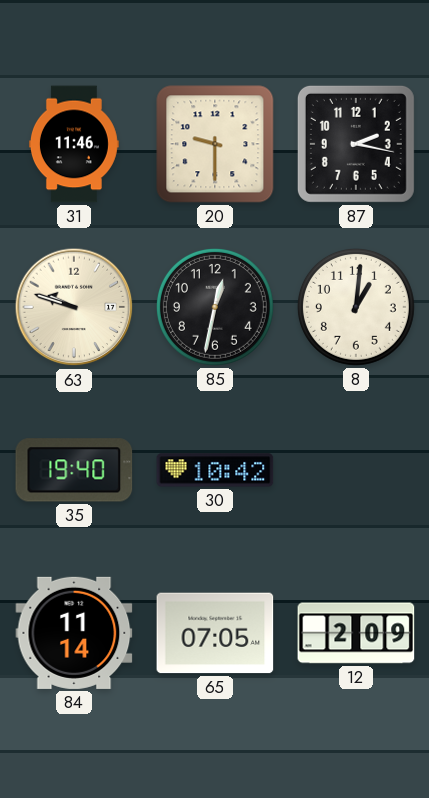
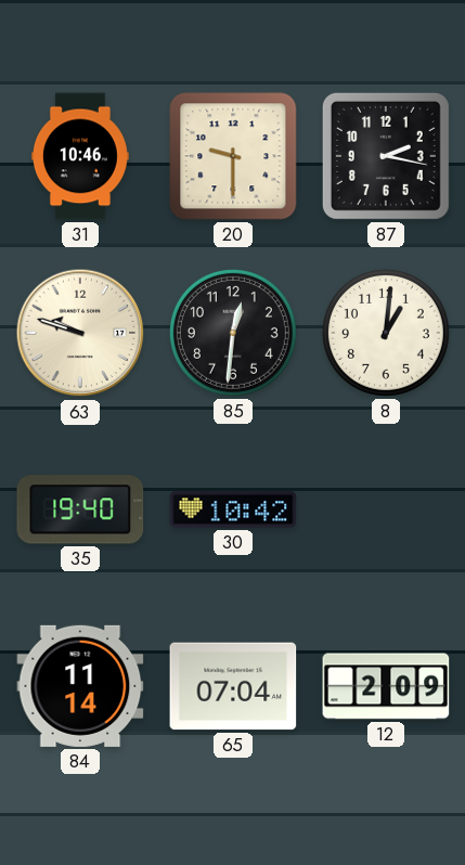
31: 11:46 -> 10:46 (80, 156)
85: 12:32 -> 12:31 (233, 333)
65: 07:05 -> 07:04 (233, 686)
